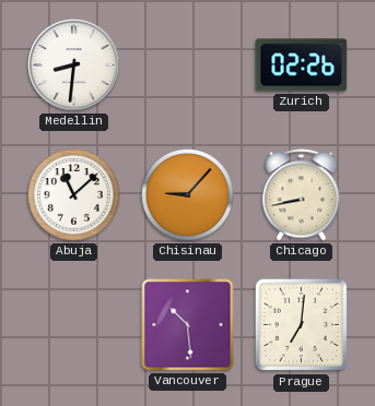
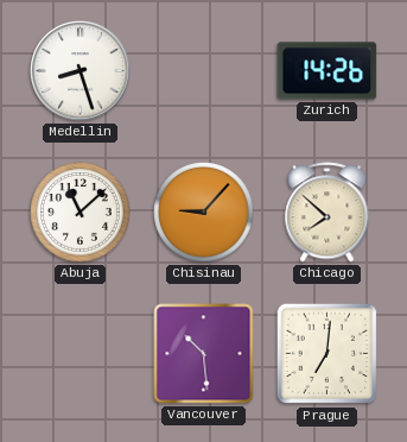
Medellin: 8:31 -> 8:27 (81, 71)
Zurich: 02:26 -> 14:26 (327, 71)
Chicago: 8:43 -> 7:52 (327, 213)
